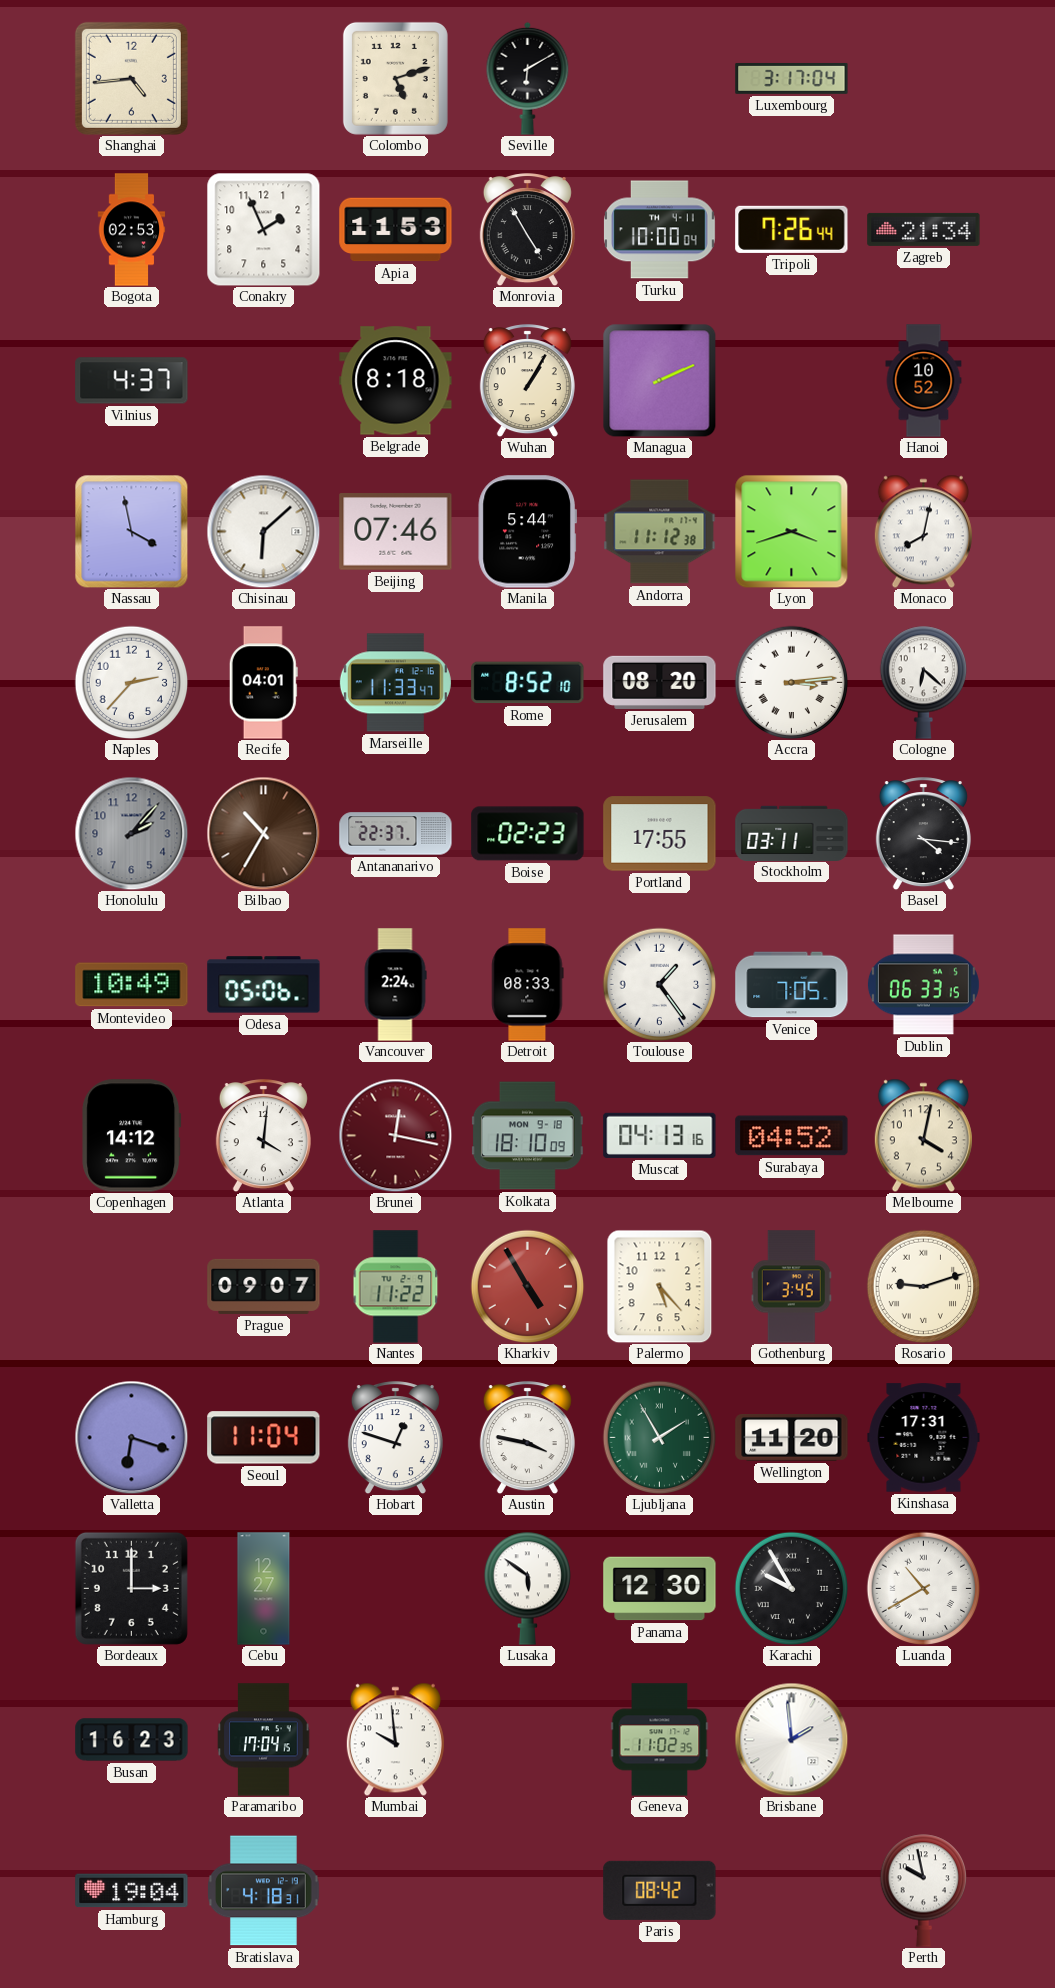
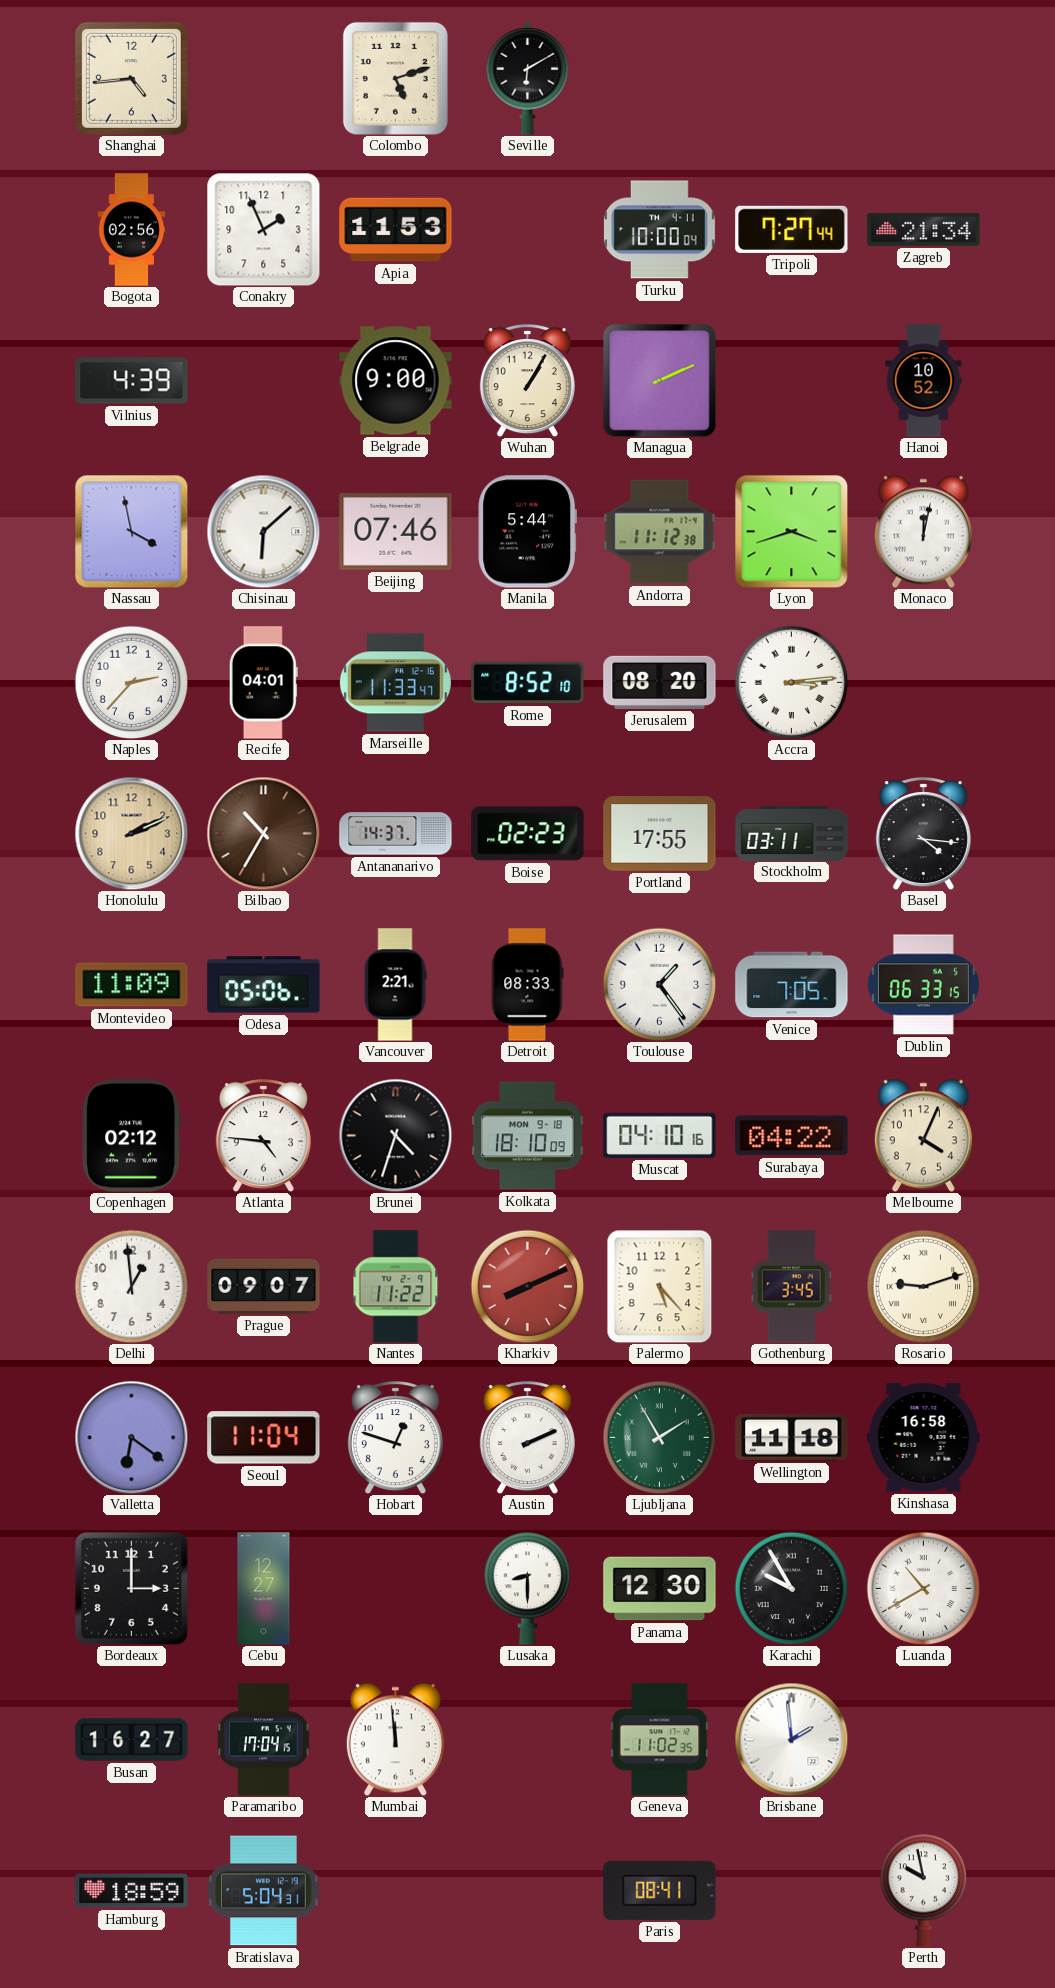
Luxembourg: 3:17 -> none (792, 78)
Bogota: 02:53 -> 02:56 (132, 230)
Monrovia: 4:55 -> none (527, 230)
Tripoli: 7:26 -> 7:27 (792, 229)
Vilnius: 4:37 -> 4:39 (132, 381)
Belgrade: 8:18 -> 9:00 (396, 381)
Monaco: 8:02 -> 12:02 (923, 531)
Cologne: 6:22 -> none (923, 682)
Honolulu: 2:07 -> 2:11 (131, 833)
Honolulu dial: grey -> champagne (131, 833)
Antananarivo: 22:37 -> 14:37 (396, 834)
Montevideo: 10:49 -> 11:09 (132, 985)
Vancouver: 2:24 -> 2:21 (395, 985)
Copenhagen: 14:12 -> 02:12 (132, 1136)
Atlanta: 4:01 -> 4:46 (263, 1136)
Brunei: 12:17 -> 4:33 (395, 1135)
Brunei dial: burgundy -> black (395, 1135)
Muscat: 04:13 -> 04:10 (660, 1135)
Surabaya: 04:52 -> 04:22 (792, 1136)
Melbourne: 4:02 -> 4:04 (923, 1135)
Delhi: none -> 12:59 (131, 1286)
Kharkiv: 4:55 -> 8:11 (527, 1286)
Valletta: 6:18 -> 6:21 (131, 1437)
Austin: 3:47 -> 2:11 (527, 1438)
Wellington: 11:20 -> 11:18 (792, 1438)
Kinshasa: 17:31 -> 16:58 (924, 1438)
Lusaka: 5:51 -> 8:30 (527, 1588)
Busan: 16:23 -> 16:27 (132, 1740)
Mumbai: 9:59 -> 11:59 (395, 1739)
Hamburg: 19:04 -> 18:59 (132, 1891)
Bratislava: 4:18 -> 5:04 (264, 1891)
Paris: 08:42 -> 08:41 (660, 1890)
